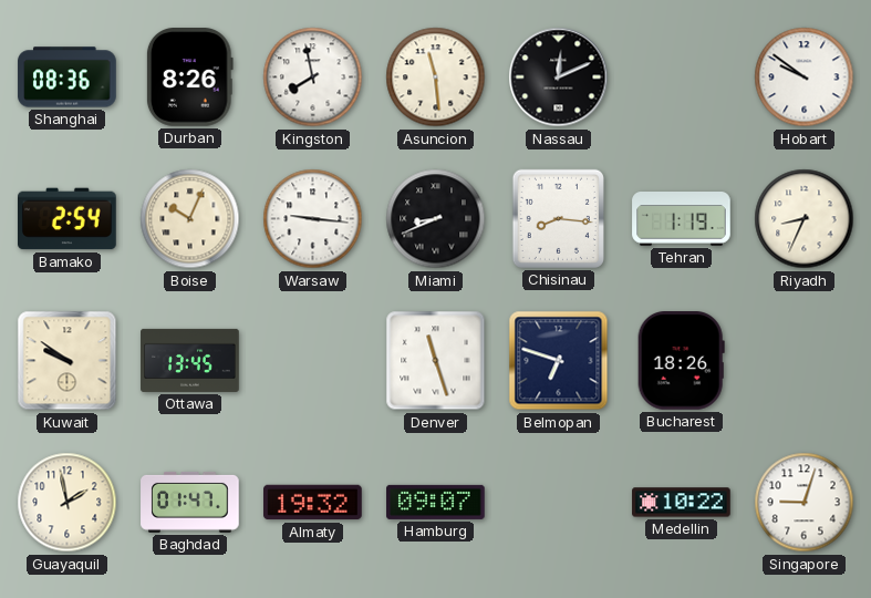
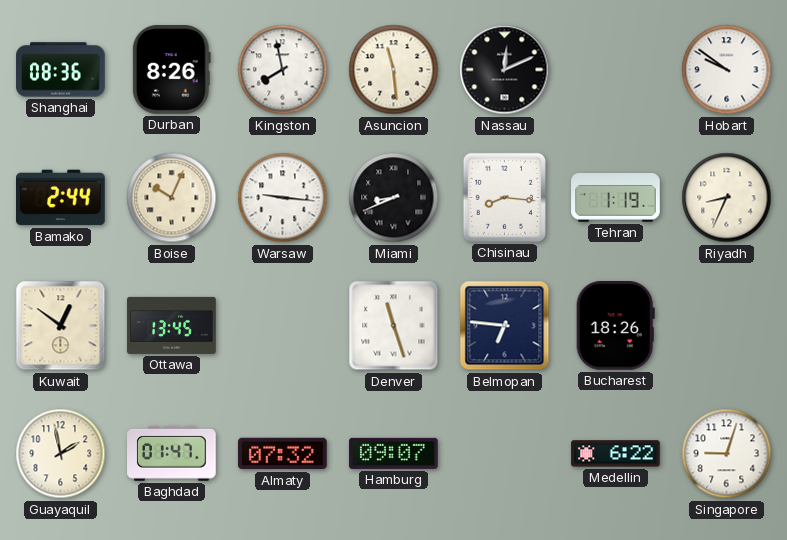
Bamako: 2:54 -> 2:44 (61, 198)
Kuwait: 9:51 -> 12:51 (61, 326)
Belmopan: 6:48 -> 6:46 (505, 326)
Almaty: 19:32 -> 07:32 (283, 454)
Medellin: 10:22 -> 6:22 (616, 454)
